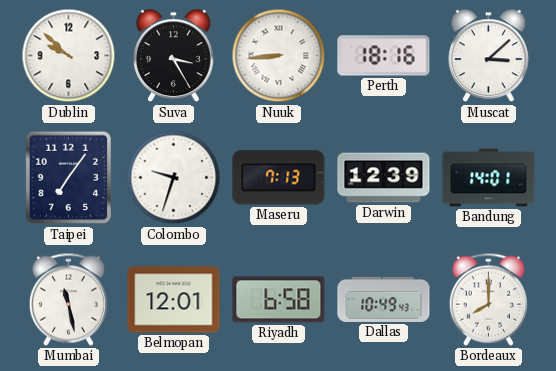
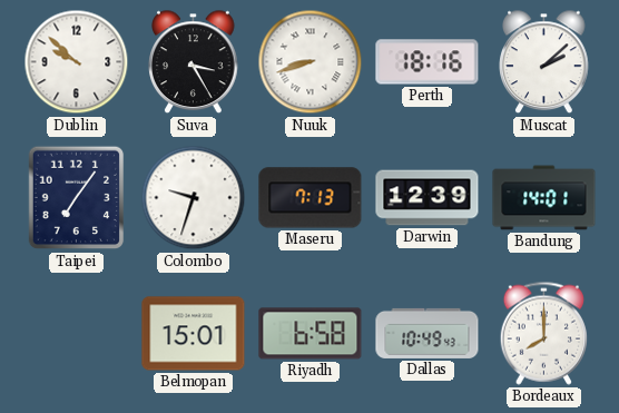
Nuuk: 8:44 -> 8:42 (311, 62)
Muscat: 3:08 -> 2:08 (544, 62)
Mumbai: 11:28 -> none (68, 299)
Belmopan: 12:01 -> 15:01 (194, 334)
